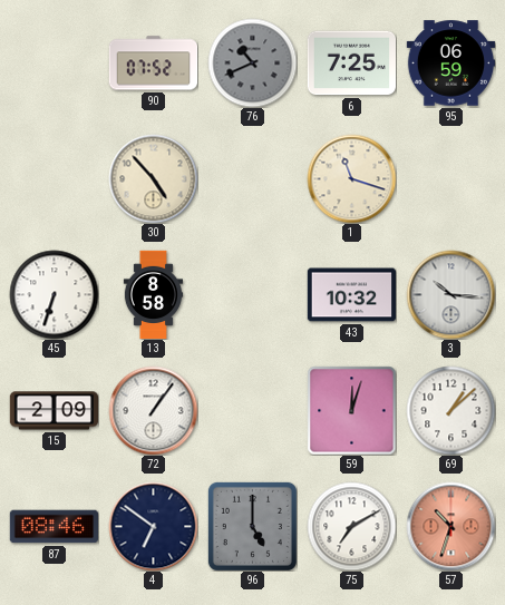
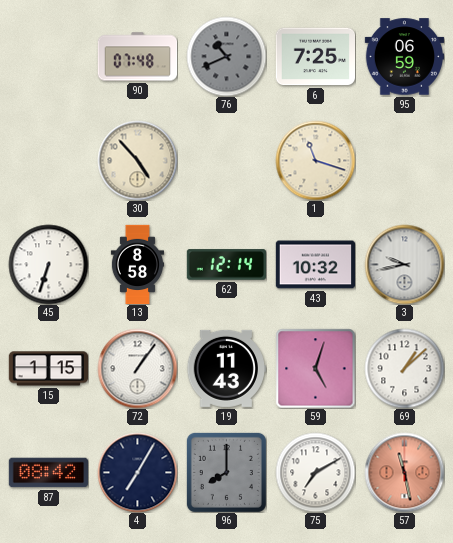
90: 07:52 -> 07:48 (137, 57)
62: none -> 12:14 (226, 265)
3: 10:16 -> 9:43 (404, 264)
15: 2:09 -> 1:15 (48, 369)
19: none -> 11:43 (226, 368)
59: 12:03 -> 5:03 (315, 368)
87: 08:46 -> 08:42 (48, 473)
4: 6:51 -> 7:05 (137, 472)
96: 5:00 -> 8:00 (226, 472)
57: 10:33 -> 11:28 (404, 472)
